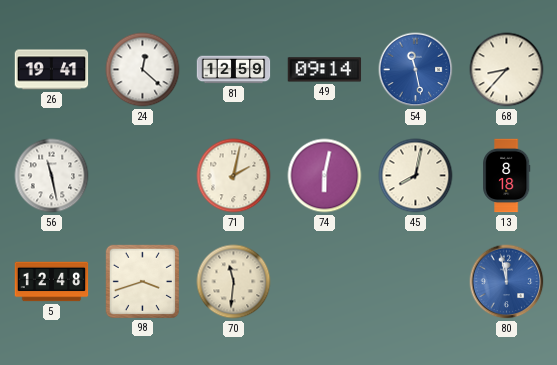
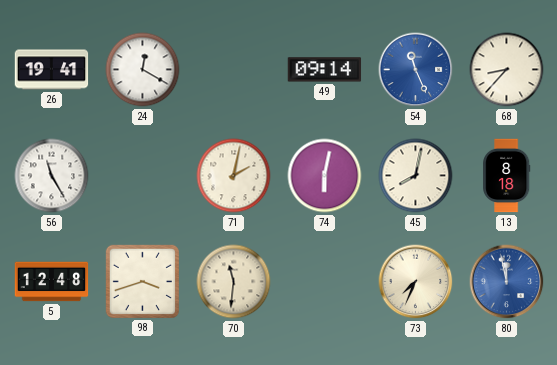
24: 12:22 -> 12:20 (143, 70)
81: 12:59 -> none (234, 70)
54: 11:28 -> 11:26 (416, 70)
56: 11:28 -> 11:25 (52, 176)
73: none -> 7:34 (416, 282)
